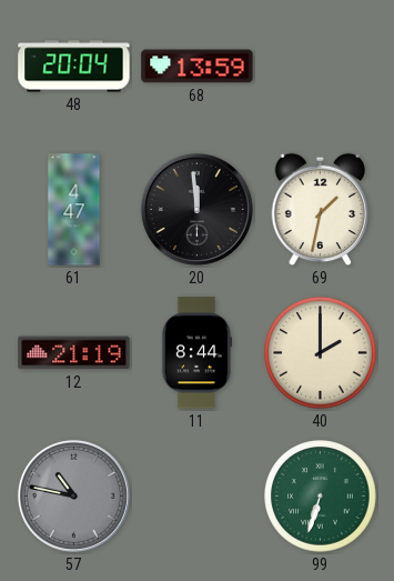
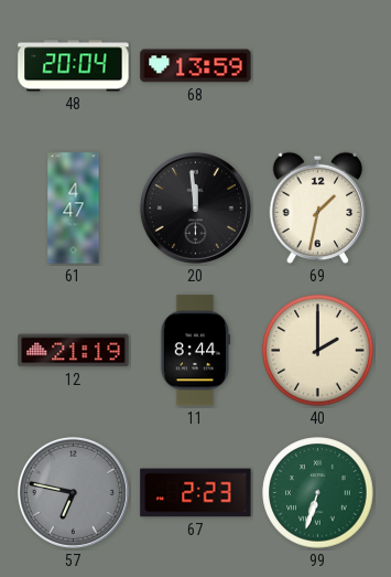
57: 10:47 -> 6:47 (73, 492)
67: none -> 2:23 (196, 493)
